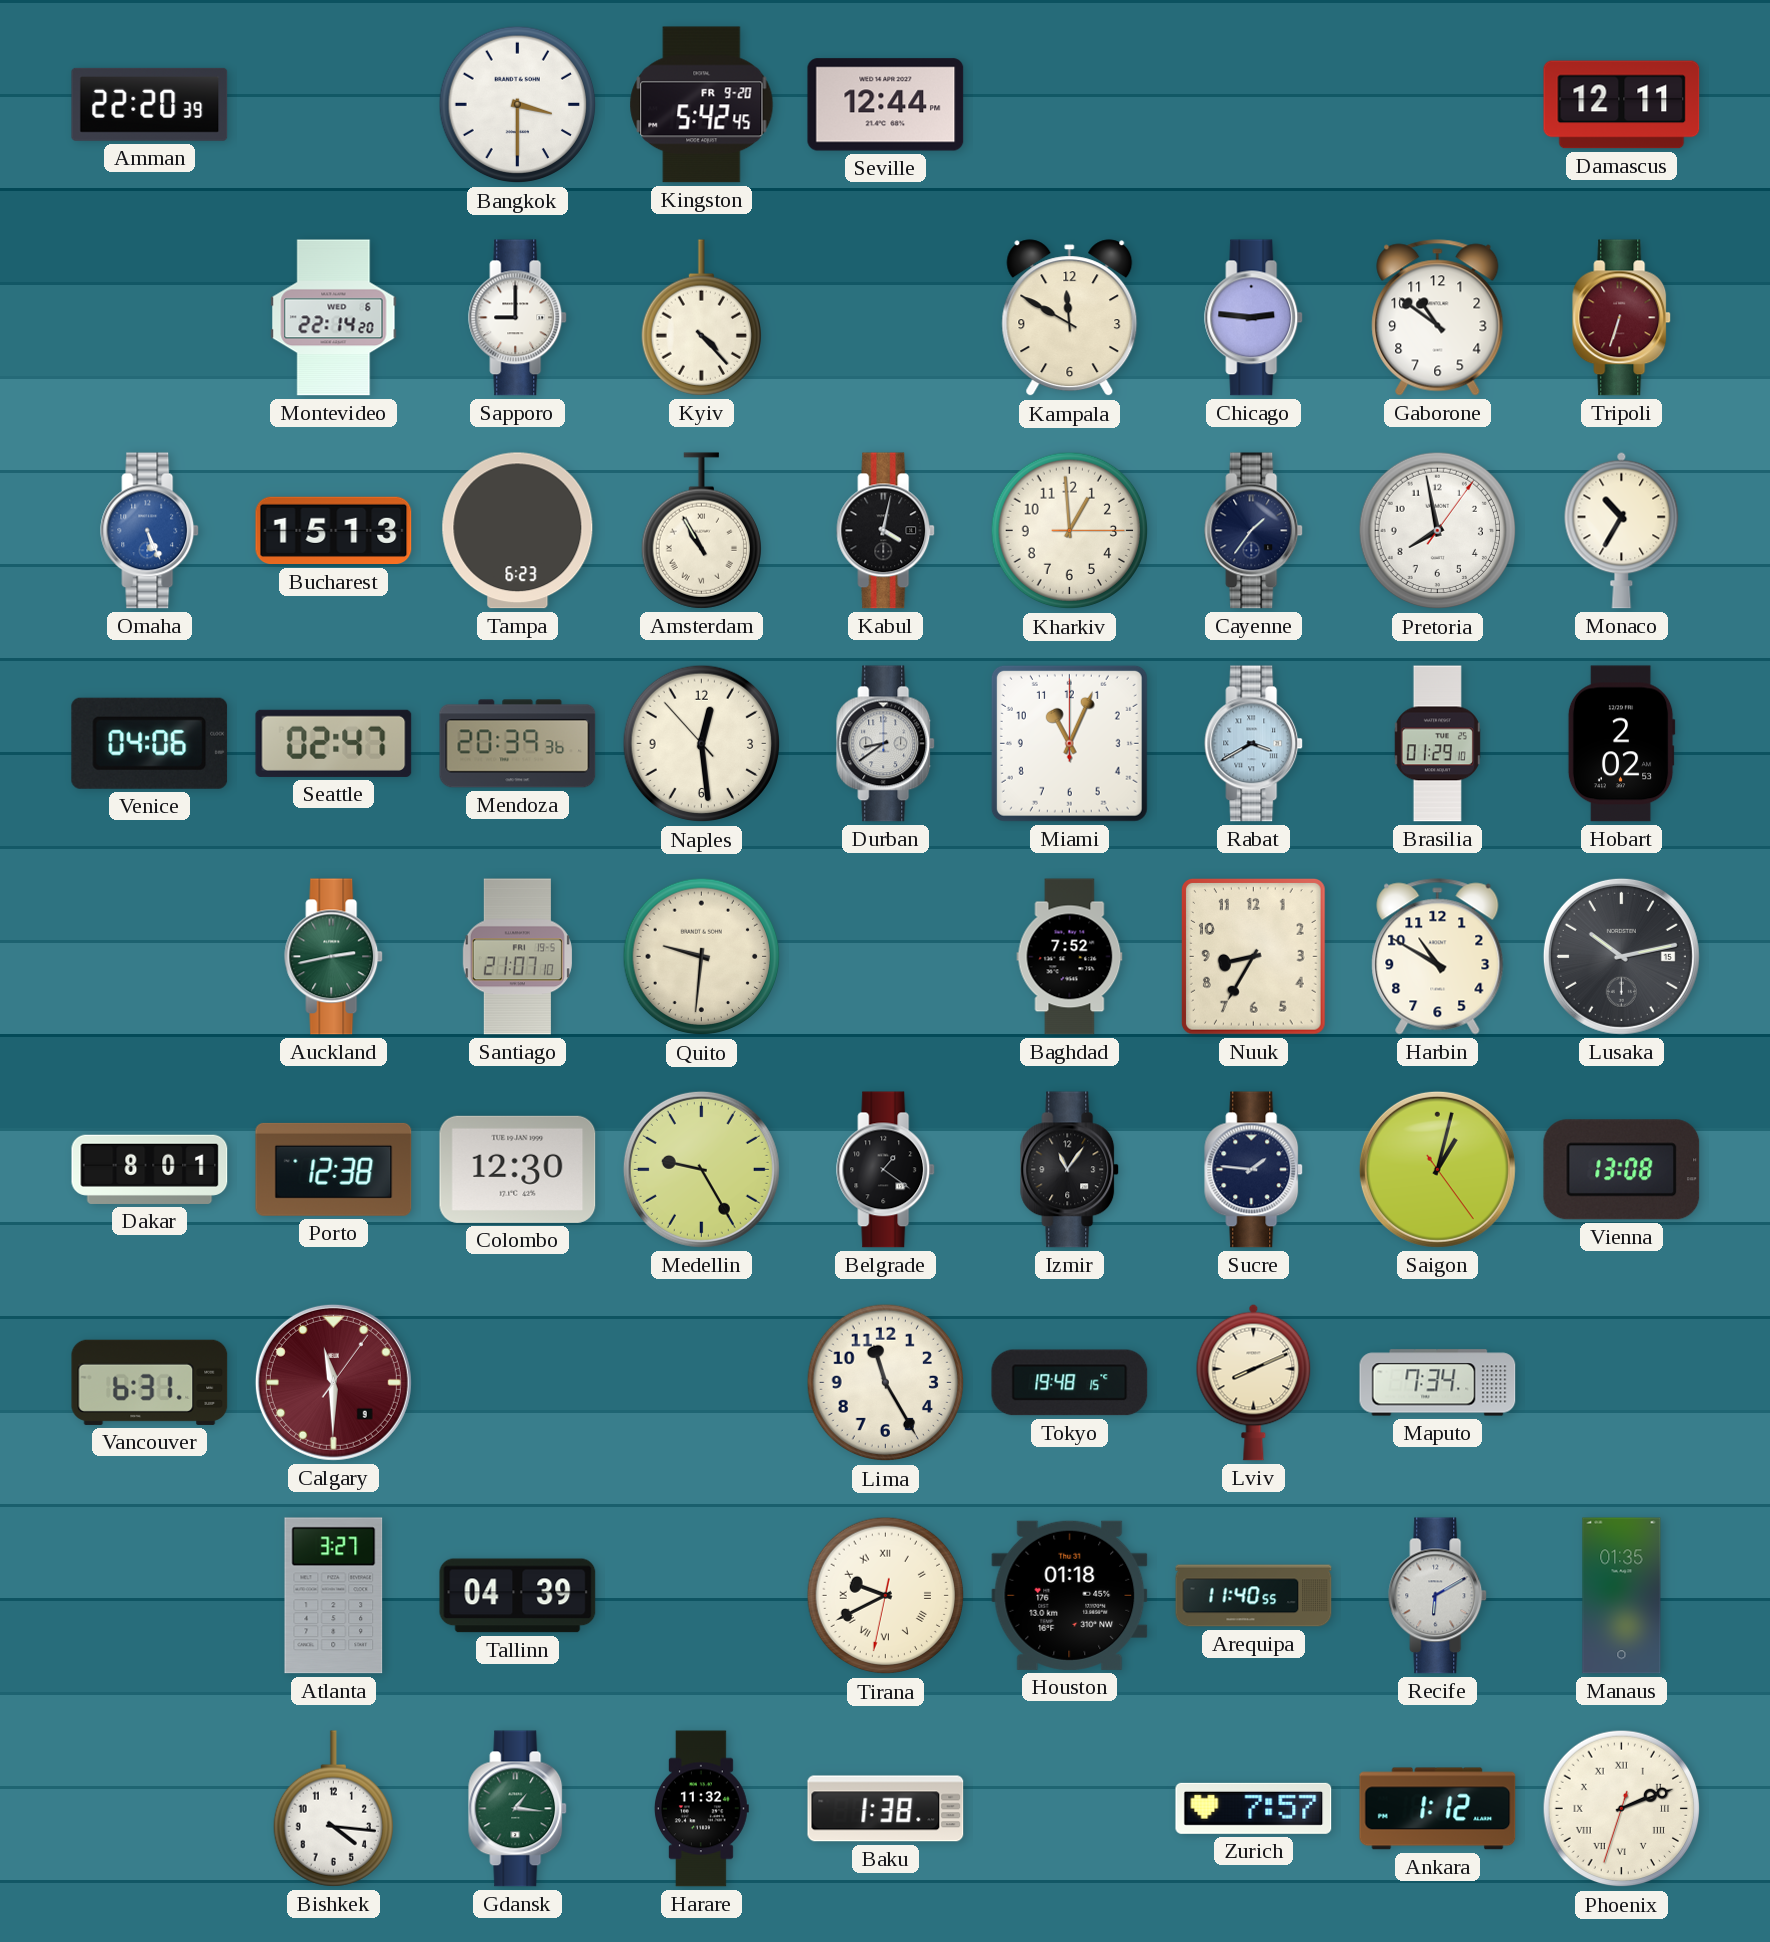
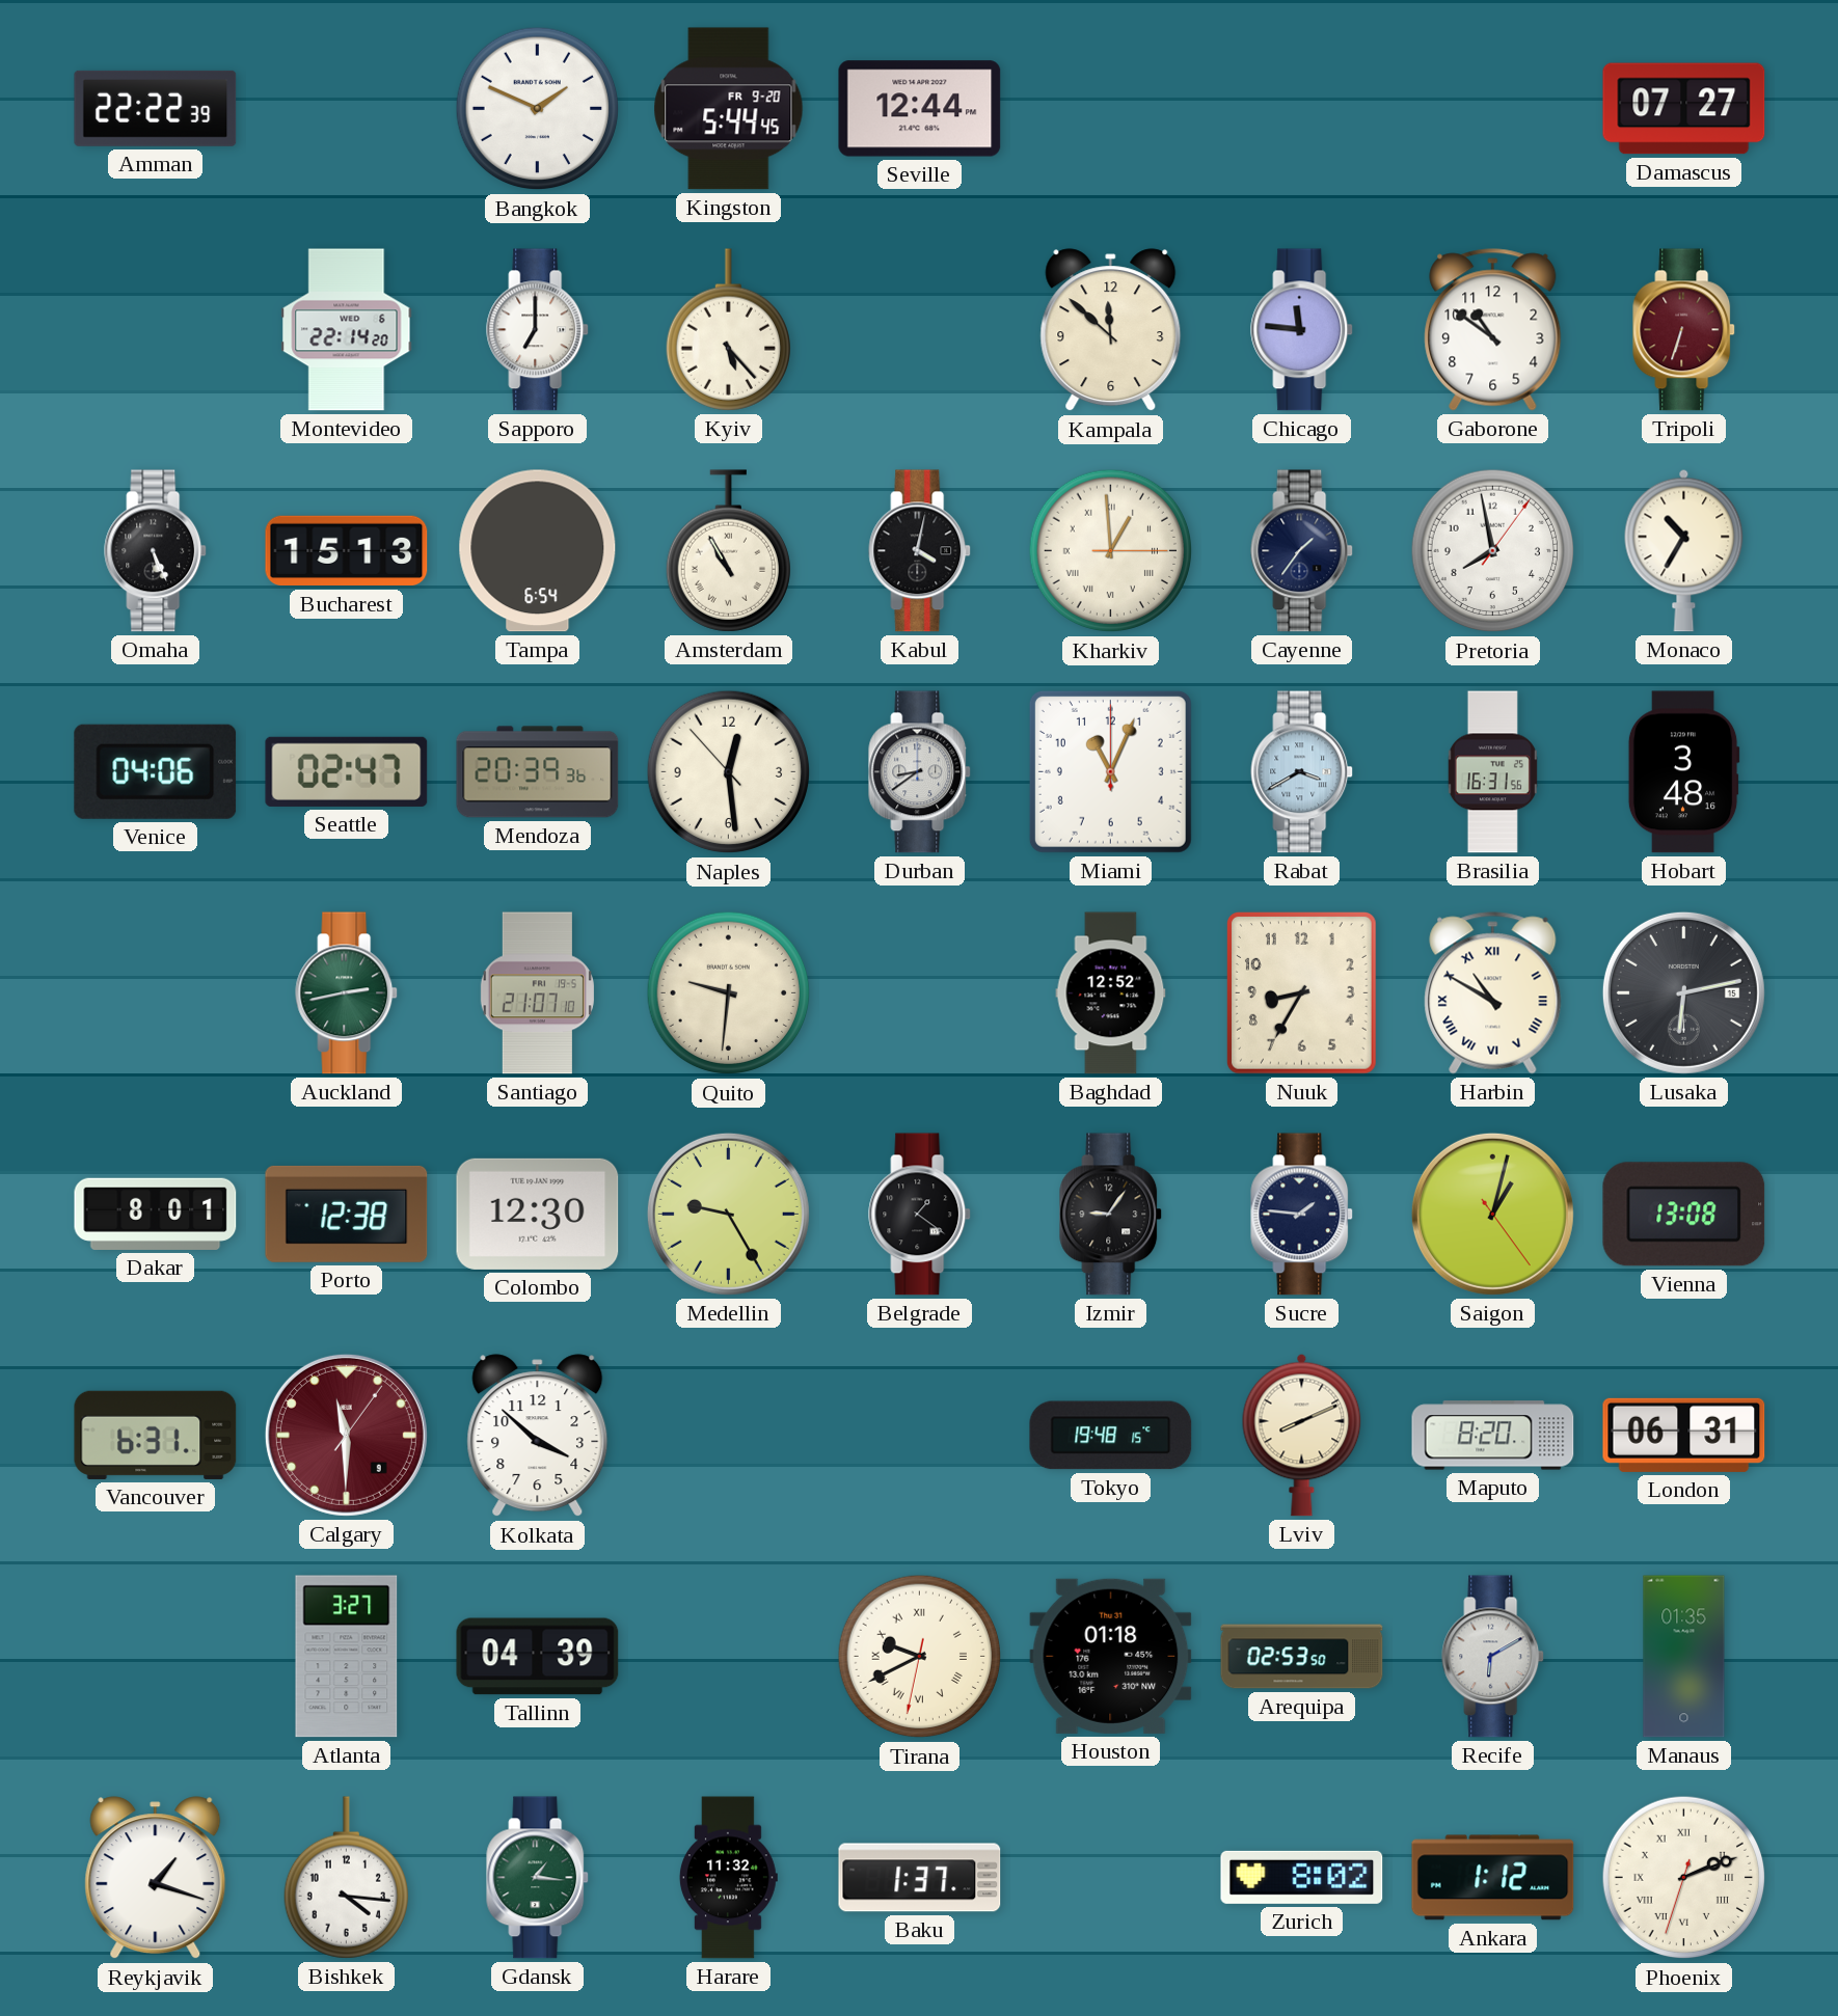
Amman: 22:20 -> 22:22 (156, 108)
Bangkok: 3:30 -> 1:49 (538, 109)
Kingston: 5:42 -> 5:44 (729, 109)
Damascus: 12:11 -> 07:27 (1684, 109)
Sapporo: 9:00 -> 7:00 (538, 330)
Kyiv: 4:23 -> 5:23 (728, 330)
Kampala: 11:50 -> 11:52 (1111, 330)
Chicago: 2:46 -> 11:46 (1302, 330)
Omaha dial: blue -> black (156, 551)
Tampa: 6:23 -> 6:54 (538, 551)
Kharkiv numerals: Arabic -> Roman (1111, 551)
Brasilia: 01:29 -> 16:31 (1492, 772)
Hobart: 2:02 -> 3:48 (1683, 772)
Baghdad: 7:52 -> 12:52 (1111, 993)
Harbin numerals: Arabic -> Roman (1493, 993)
Lusaka: 10:13 -> 6:13 (1683, 992)
Izmir: 11:06 -> 9:06 (1111, 1215)
Kolkata: none -> 3:52 (538, 1436)
Lima: 11:25 -> none (886, 1383)
Maputo: 7:34 -> 8:20 (1493, 1436)
London: none -> 06:31 (1684, 1435)
Arequipa: 11:40 -> 02:53 (1302, 1657)
Reykjavik: none -> 1:18 (156, 1878)
Baku: 1:38 -> 1:37 (920, 1878)
Zurich: 7:57 -> 8:02 (1302, 1877)
